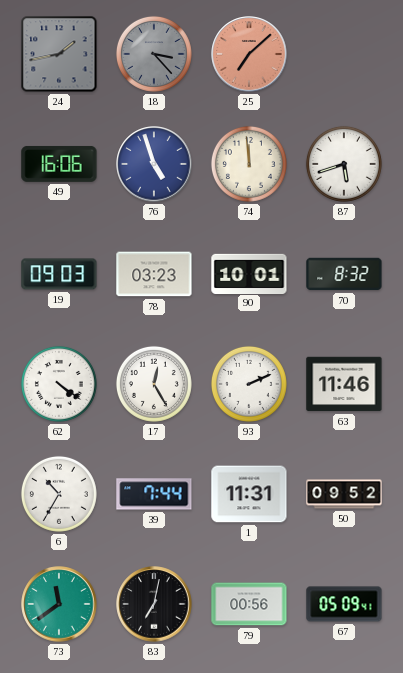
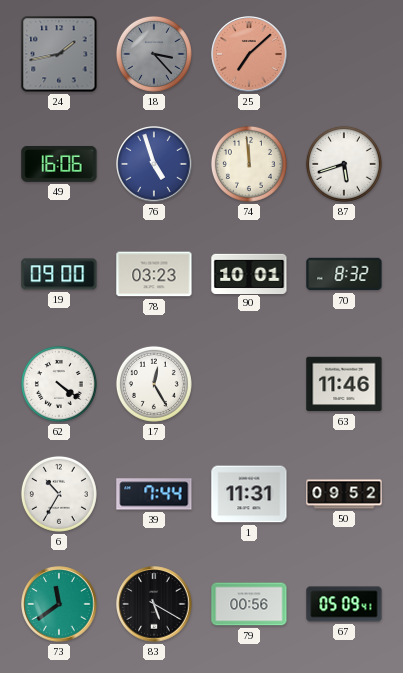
19: 09:03 -> 09:00 (59, 274)
93: 2:11 -> none (249, 384)
83: 7:02 -> 5:20 (154, 604)
